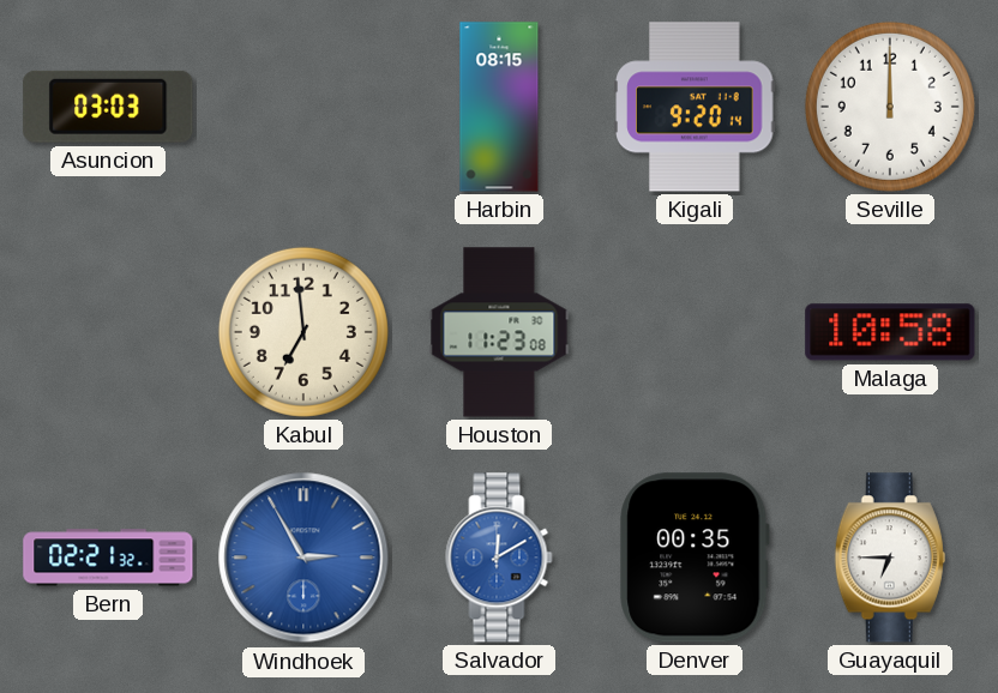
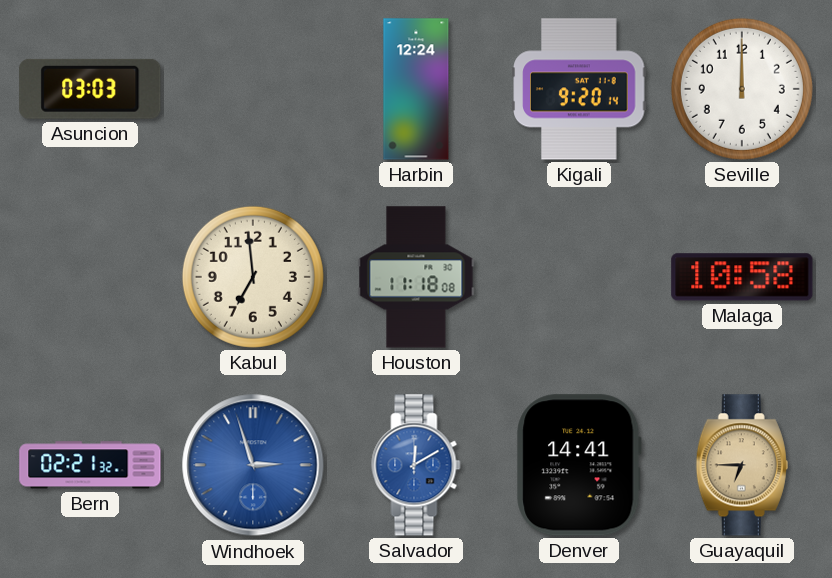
Harbin: 08:15 -> 12:24 (416, 89)
Houston: 11:23 -> 11:18 (416, 277)
Windhoek: 2:55 -> 2:57 (253, 465)
Denver: 00:35 -> 14:41 (579, 465)
Guayaquil dial: white -> champagne (742, 465)
